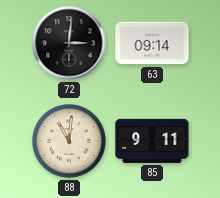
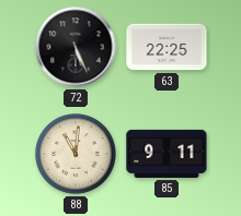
72: 3:01 -> 5:26 (76, 47)
63: 09:14 -> 22:25 (167, 47)
